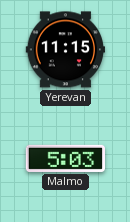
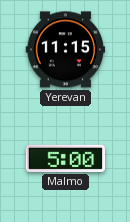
Malmo: 5:03 -> 5:00 (65, 158)
